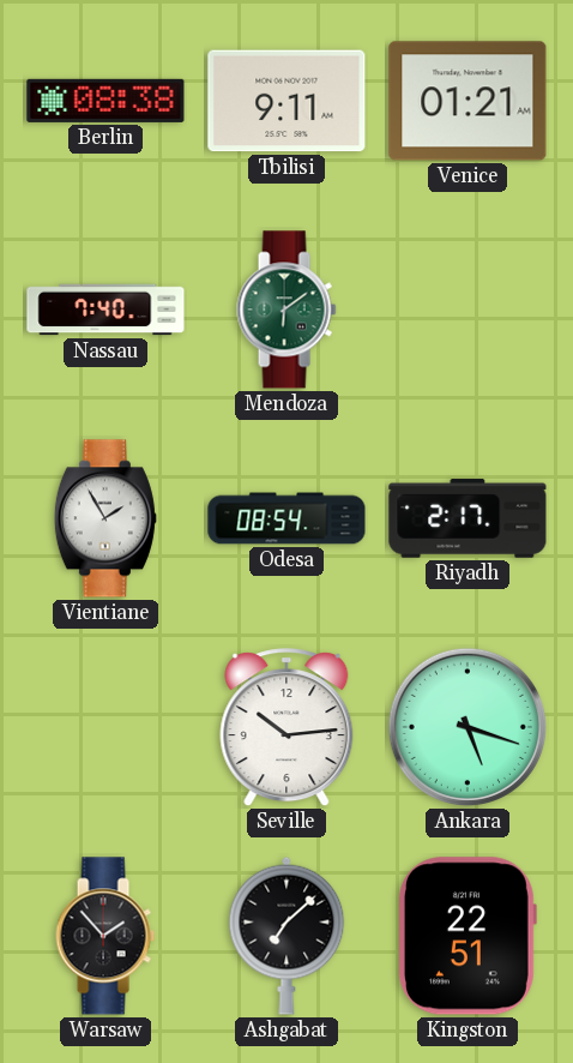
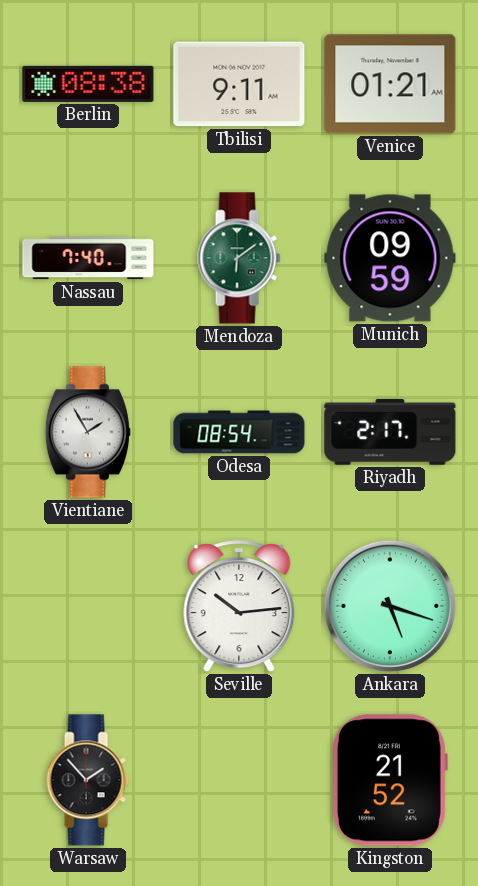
Munich: none -> 09:59 (390, 258)
Ashgabat: 7:08 -> none (286, 936)
Kingston: 22:51 -> 21:52 (390, 780)
